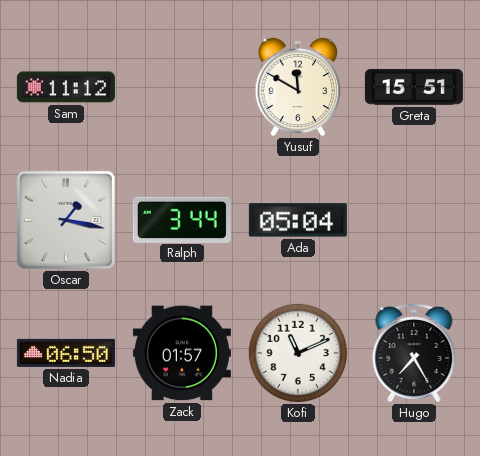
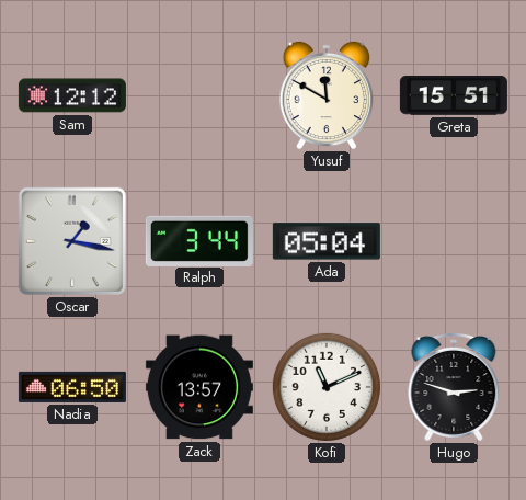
Sam: 11:12 -> 12:12 (72, 95)
Zack: 01:57 -> 13:57 (199, 387)
Hugo: 7:25 -> 2:48 (454, 388)
